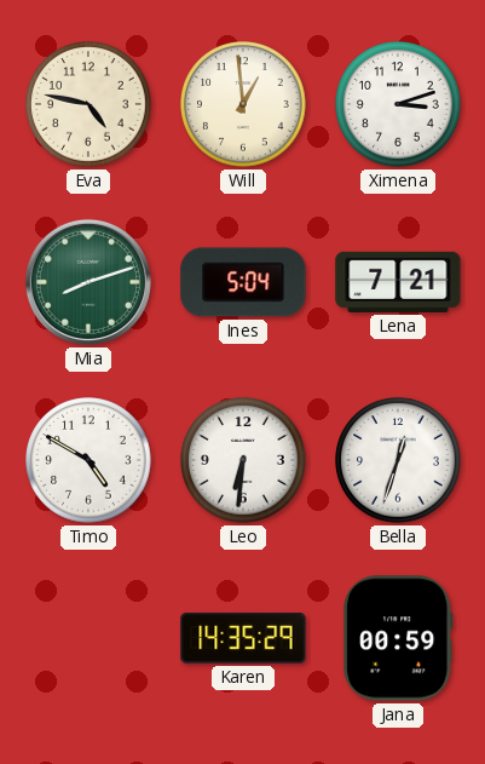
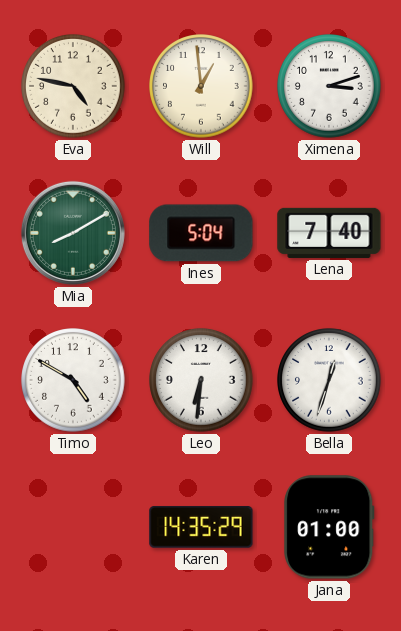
Mia: 8:12 -> 8:10 (73, 233)
Lena: 7:21 -> 7:40 (329, 233)
Jana: 00:59 -> 01:00 (329, 527)
